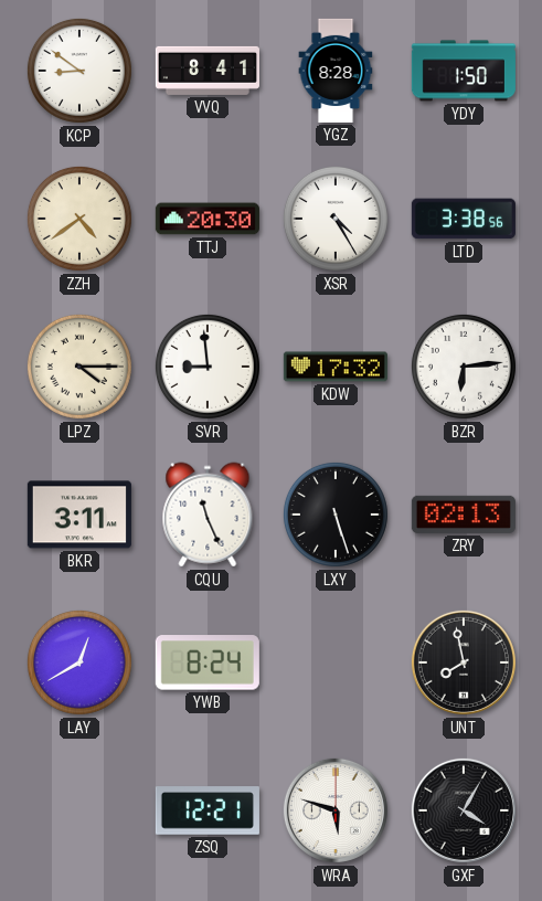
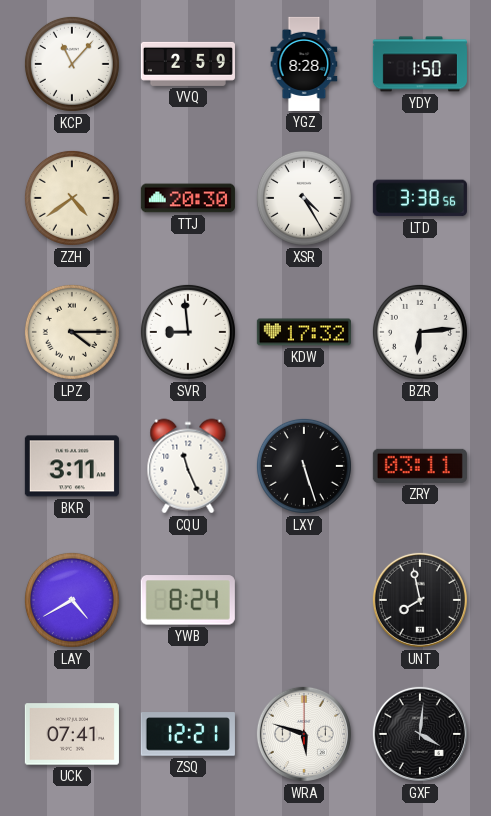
KCP: 8:51 -> 11:07 (72, 64)
VVQ: 8:41 -> 2:59 (188, 64)
ZRY: 02:13 -> 03:11 (420, 466)
LAY: 12:40 -> 4:40 (72, 600)
UCK: none -> 07:41 (72, 734)
GXF: 4:05 -> 4:01 (420, 734)
